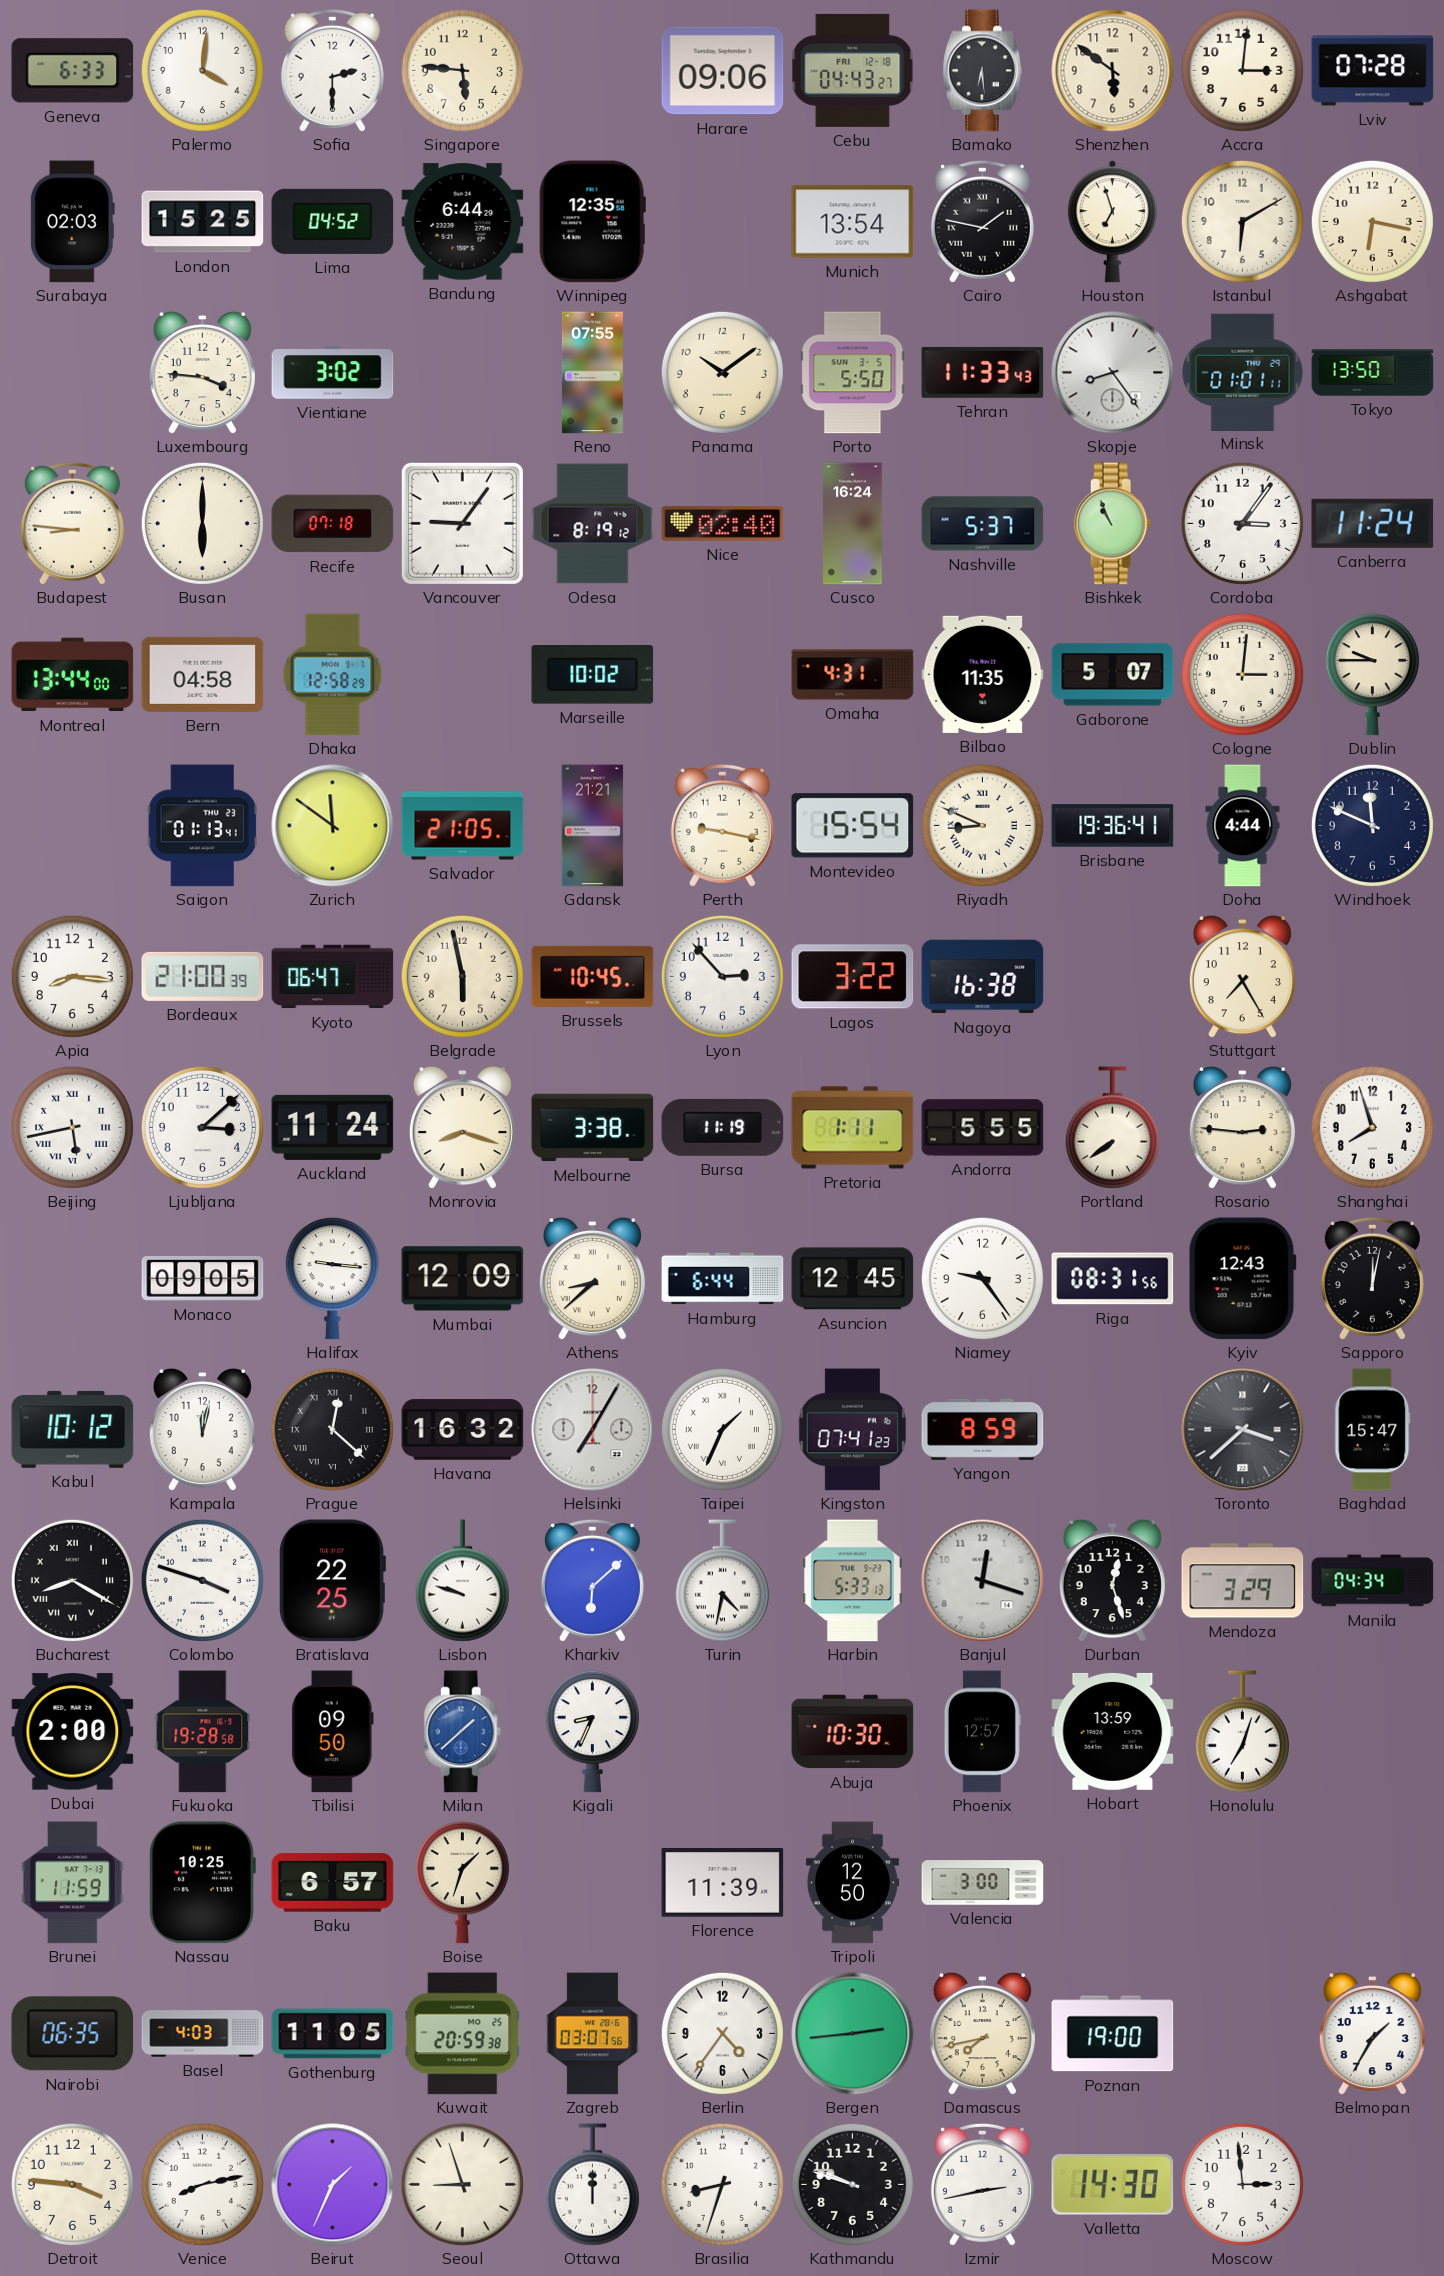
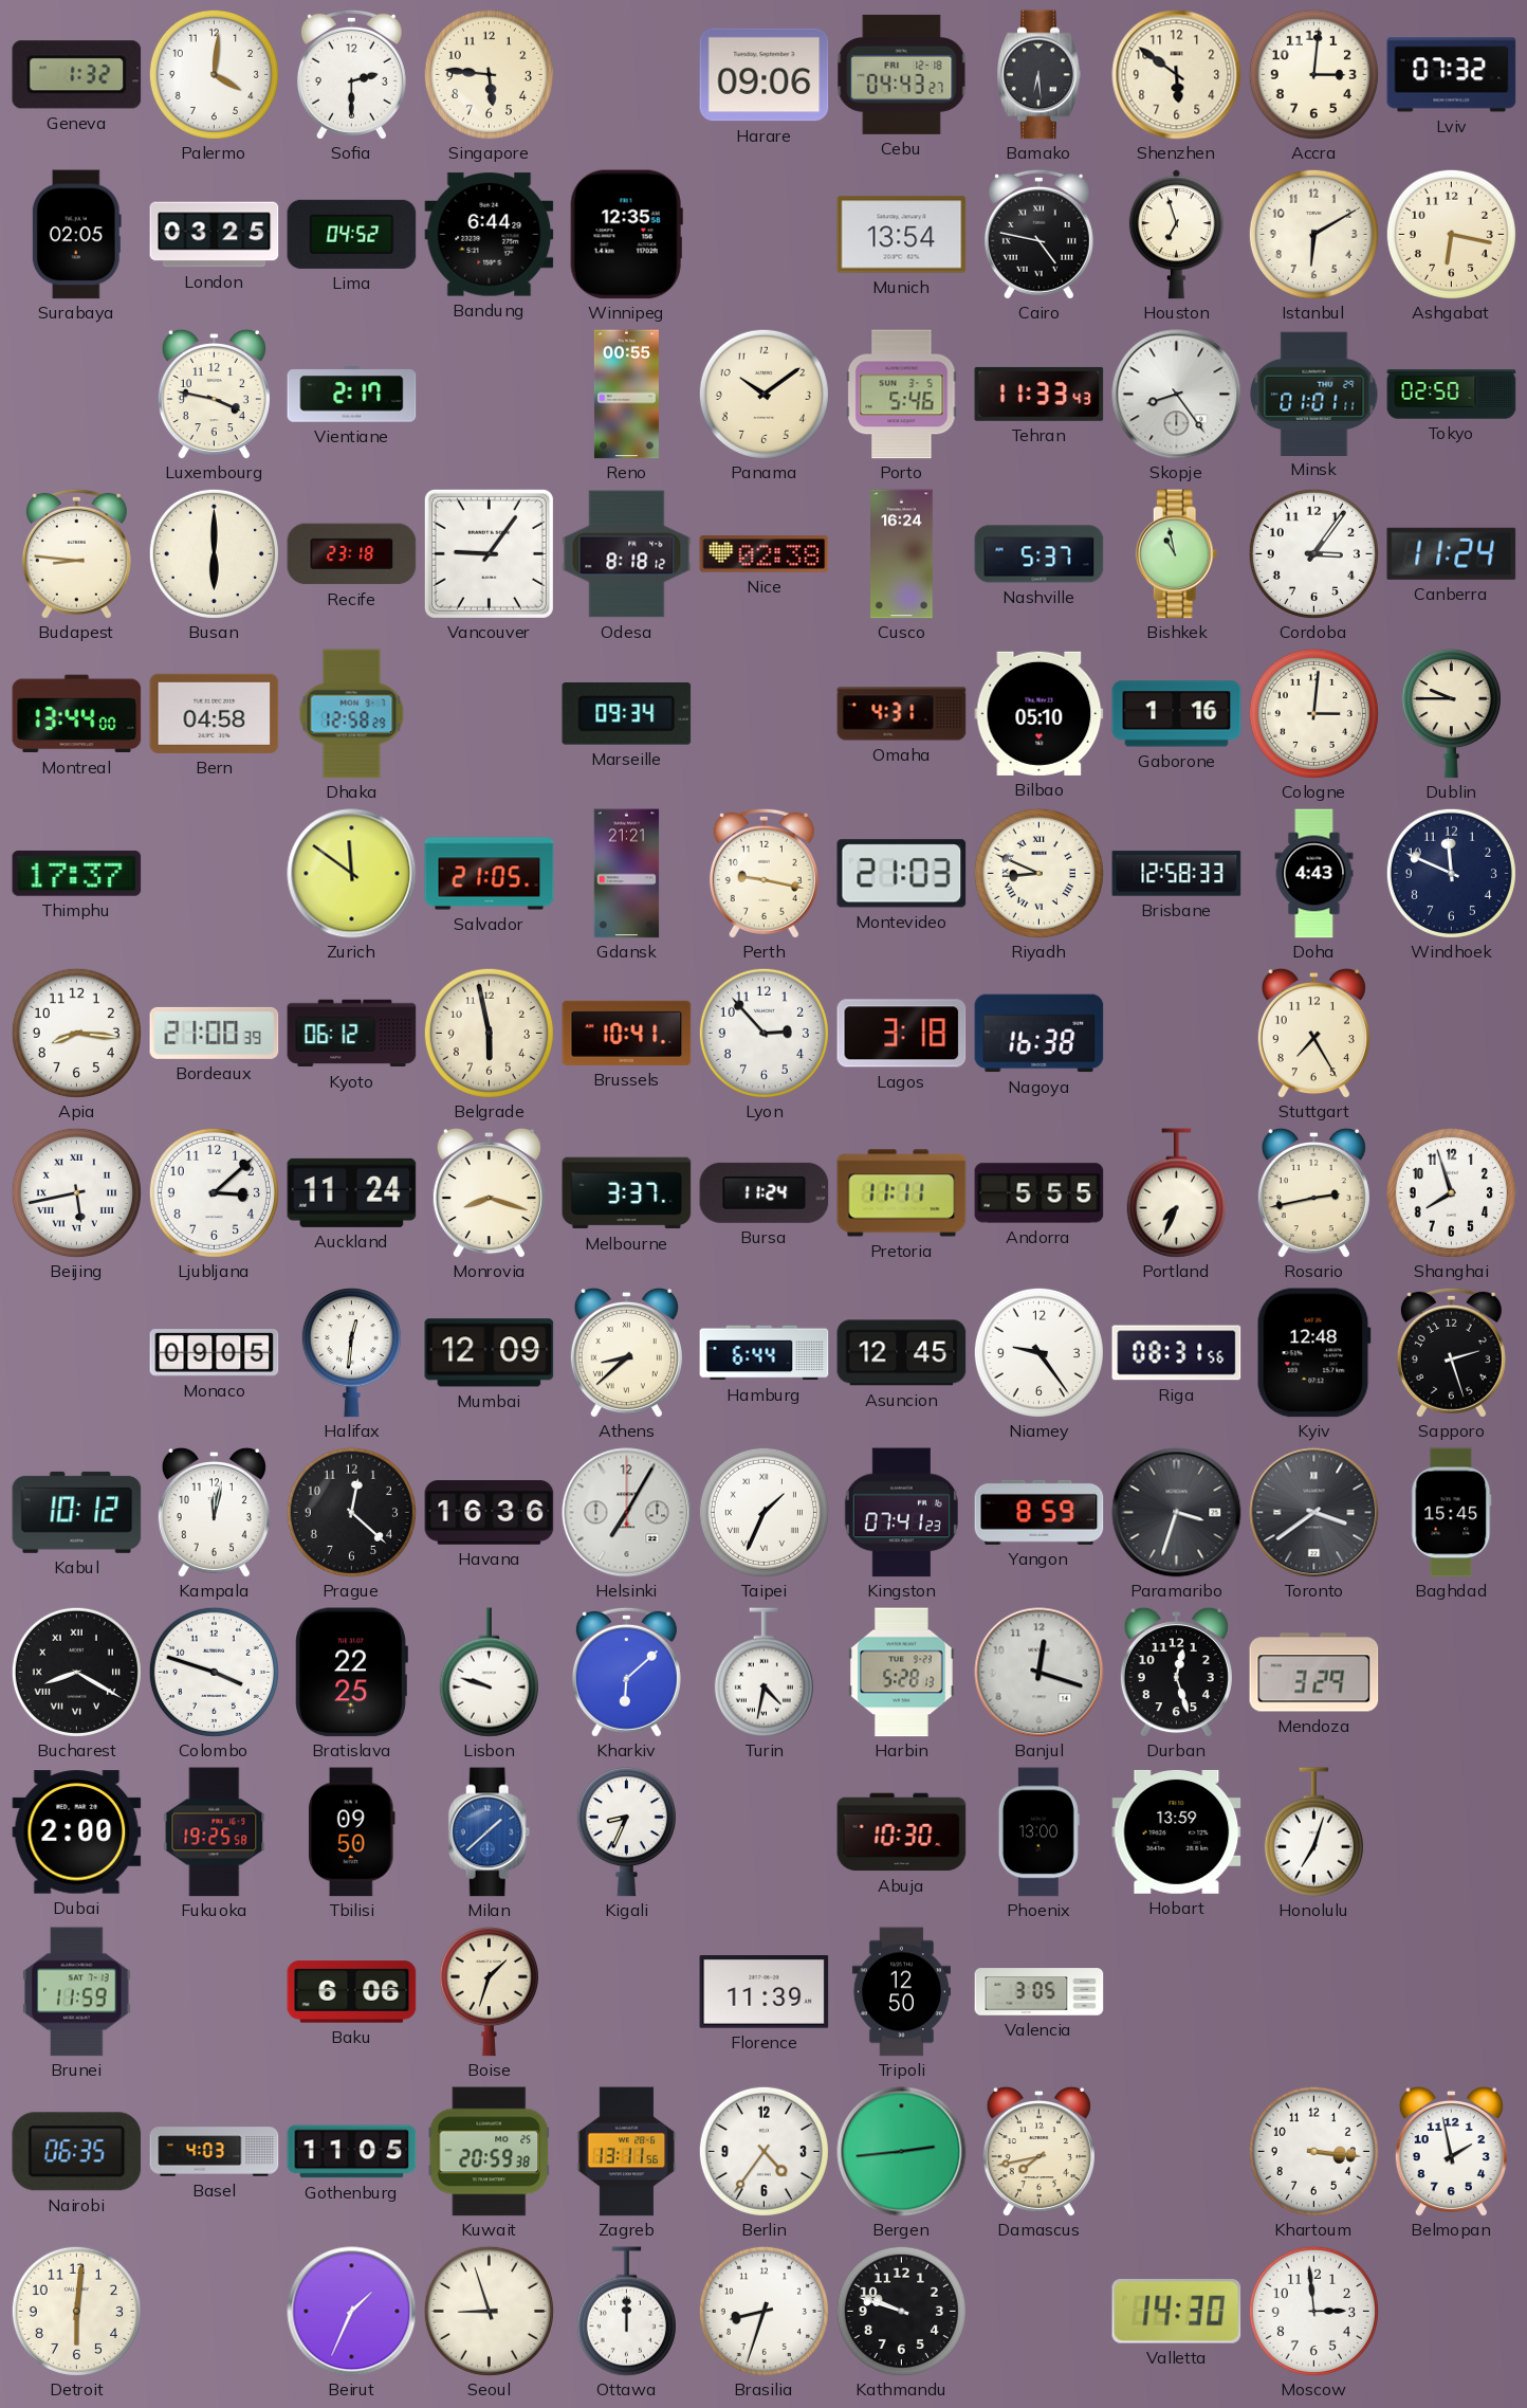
Geneva: 6:33 -> 1:32 (77, 75)
Lviv: 07:28 -> 07:32 (1452, 75)
Surabaya: 02:03 -> 02:05 (76, 235)
London: 15:25 -> 03:25 (215, 235)
Cairo: 1:47 -> 4:47 (1038, 234)
Luxembourg: 3:46 -> 3:47 (214, 394)
Vientiane: 3:02 -> 2:17 (352, 395)
Reno: 07:55 -> 00:55 (626, 395)
Porto: 5:50 -> 5:46 (902, 395)
Tokyo: 13:50 -> 02:50 (1452, 395)
Recife: 07:18 -> 23:18 (352, 554)
Odesa: 8:19 -> 8:18 (627, 554)
Nice: 02:40 -> 02:38 (765, 554)
Bishkek: 10:56 -> 10:58 (1177, 554)
Marseille: 10:02 -> 09:34 (627, 714)
Bilbao: 11:35 -> 05:10 (1040, 713)
Gaborone: 5:07 -> 1:16 (1177, 714)
Thimphu: none -> 17:37 (77, 873)
Saigon: 01:13 -> none (202, 826)
Montevideo: 15:54 -> 21:03 (902, 874)
Brisbane: 19:36 -> 12:58 (1177, 874)
Doha: 4:44 -> 4:43 (1314, 874)
Kyoto: 06:47 -> 06:12 (352, 1034)
Brussels: 10:45 -> 10:41 (627, 1033)
Lagos: 3:22 -> 3:18 (902, 1034)
Melbourne: 3:38 -> 3:37 (627, 1193)
Bursa: 11:19 -> 11:24 (765, 1192)
Pretoria: 1:11 -> 11:11 (902, 1193)
Portland: 7:39 -> 7:34 (1176, 1193)
Rosario: 2:46 -> 2:43 (1313, 1192)
Halifax: 9:16 -> 12:31 (351, 1353)
Kyiv: 12:43 -> 12:48 (1313, 1353)
Sapporo: 12:02 -> 2:27 (1451, 1352)
Prague numerals: Roman -> Arabic (351, 1512)
Havana: 16:32 -> 16:36 (490, 1513)
Paramaribo: none -> 3:33 (1177, 1513)
Toronto: 3:38 -> 3:39 (1314, 1513)
Baghdad: 15:47 -> 15:45 (1452, 1513)
Harbin: 5:33 -> 5:28 (901, 1673)
Manila: 04:34 -> none (1373, 1581)
Fukuoka: 19:28 -> 19:25 (215, 1832)
Phoenix: 12:57 -> 13:00 (1038, 1832)
Nassau: 10:25 -> none (202, 1883)
Baku: 6:57 -> 6:06 (352, 1992)
Valencia: 3:00 -> 3:05 (1040, 1992)
Zagreb: 03:07 -> 13:11 (627, 2152)
Poznan: 19:00 -> none (1113, 2034)
Khartoum: none -> 3:16 (1313, 2151)
Belmopan: 1:35 -> 1:58 (1451, 2151)
Detroit: 3:46 -> 6:01 (76, 2311)
Venice: 8:13 -> none (202, 2184)
Izmir: 2:43 -> none (982, 2184)
